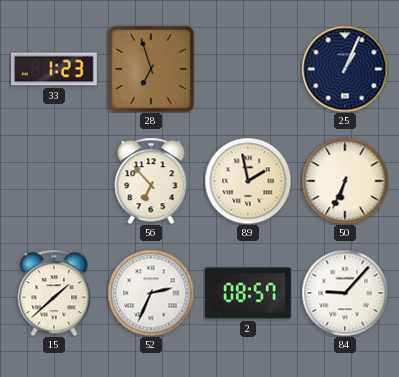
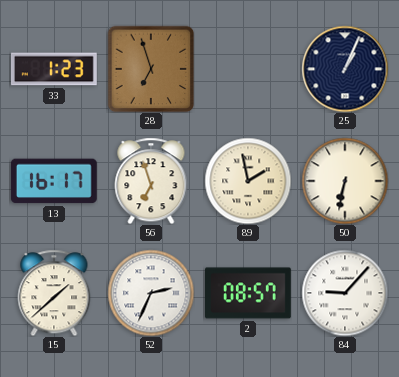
13: none -> 16:17 (54, 181)
56: 6:53 -> 6:57 (151, 181)
50: 6:34 -> 6:32 (345, 181)
